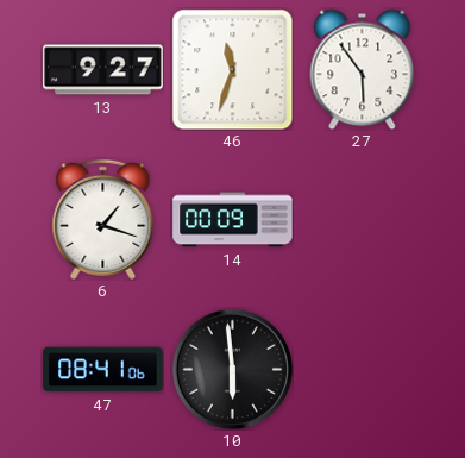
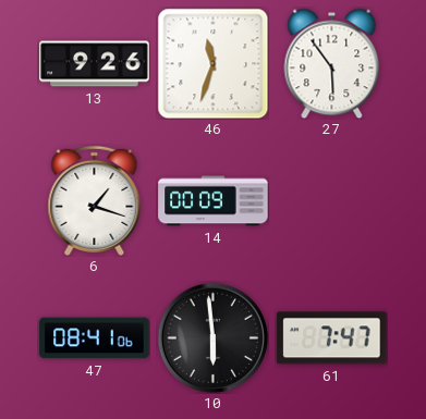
13: 9:27 -> 9:26 (95, 64)
61: none -> 7:47 (332, 338)
